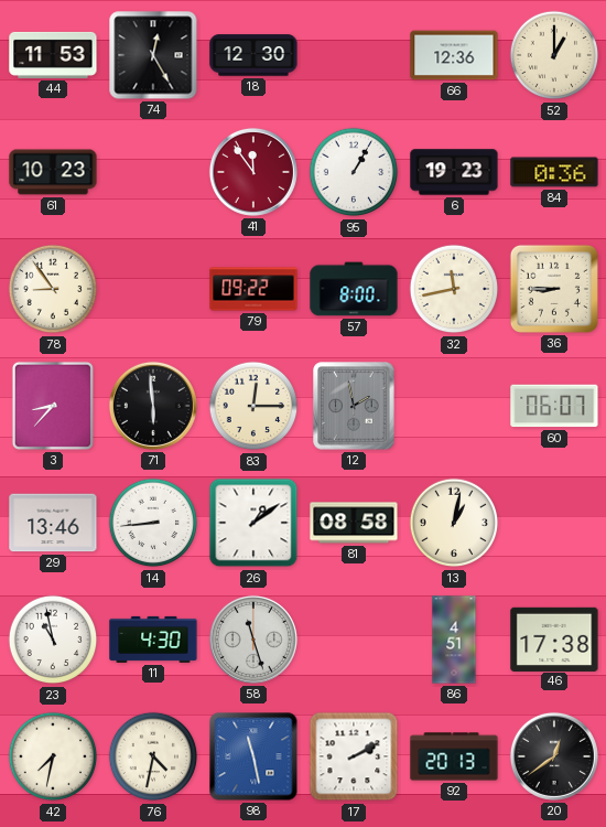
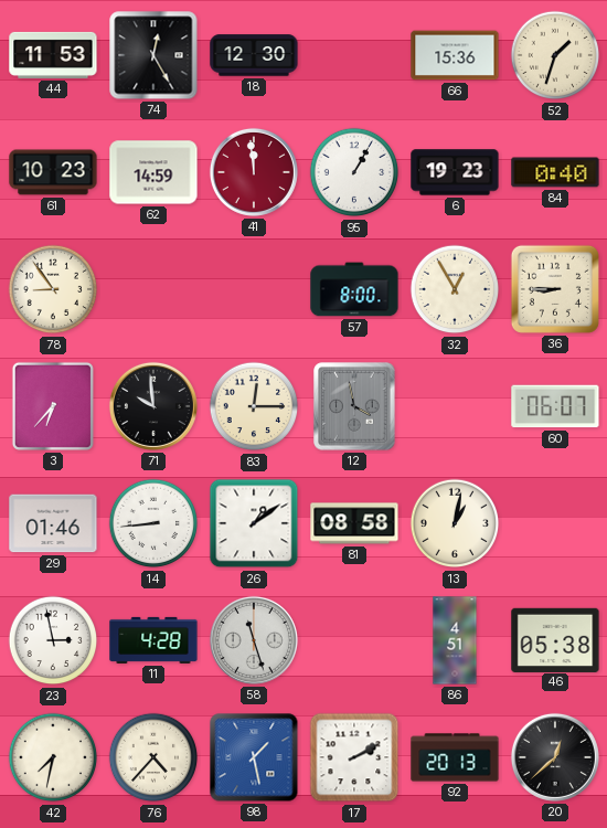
66: 12:36 -> 15:36 (455, 55)
52: 1:00 -> 1:33 (555, 55)
62: none -> 14:59 (153, 172)
41: 11:54 -> 11:59 (254, 172)
84: 0:36 -> 0:40 (555, 172)
79: 09:22 -> none (253, 289)
32: 11:43 -> 12:55 (455, 289)
3: 8:37 -> 6:37 (53, 406)
71: 5:59 -> 9:59 (153, 406)
12: 1:58 -> 3:58 (354, 406)
29: 13:46 -> 01:46 (53, 523)
23: 10:58 -> 2:58 (53, 640)
11: 4:30 -> 4:28 (153, 640)
46: 17:38 -> 05:38 (555, 639)
76: 4:32 -> 4:37 (153, 757)
98: 11:28 -> 1:28 (254, 757)
20: 12:39 -> 12:38 (555, 757)
